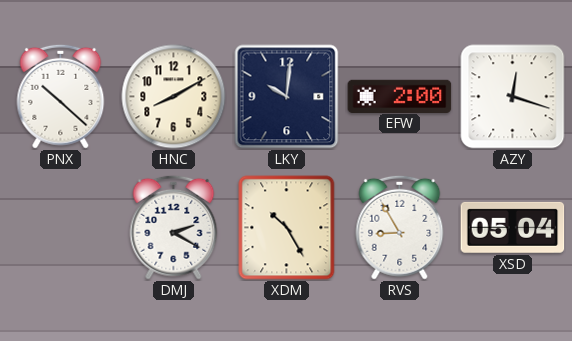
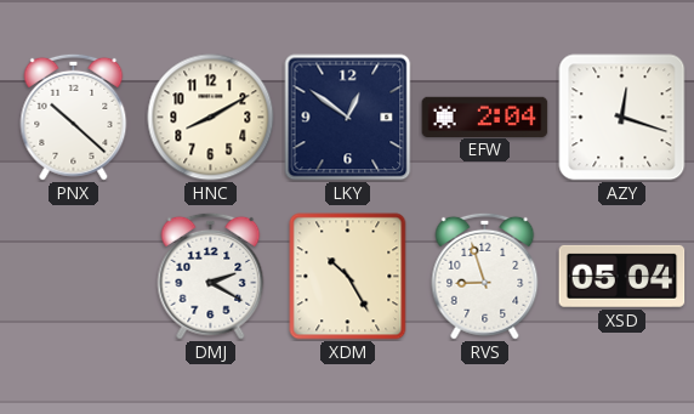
LKY: 10:01 -> 12:51 (348, 118)
EFW: 2:00 -> 2:04 (485, 117)
RVS: 8:55 -> 8:57 (485, 276)
